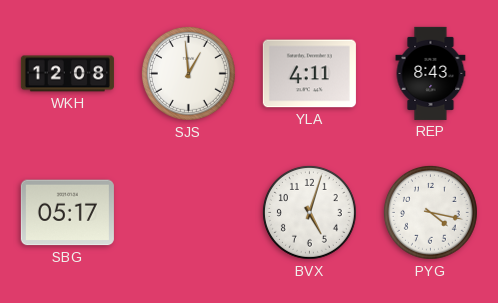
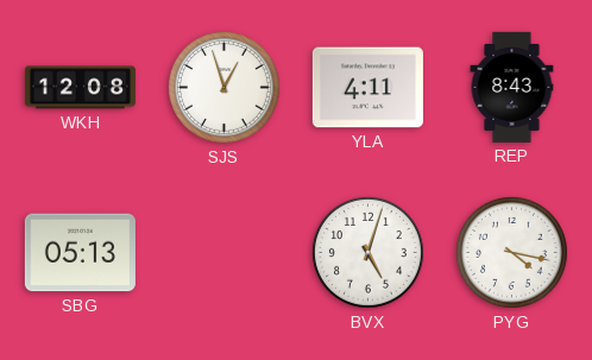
SJS: 12:59 -> 12:57 (223, 87)
SBG: 05:17 -> 05:13 (80, 253)
